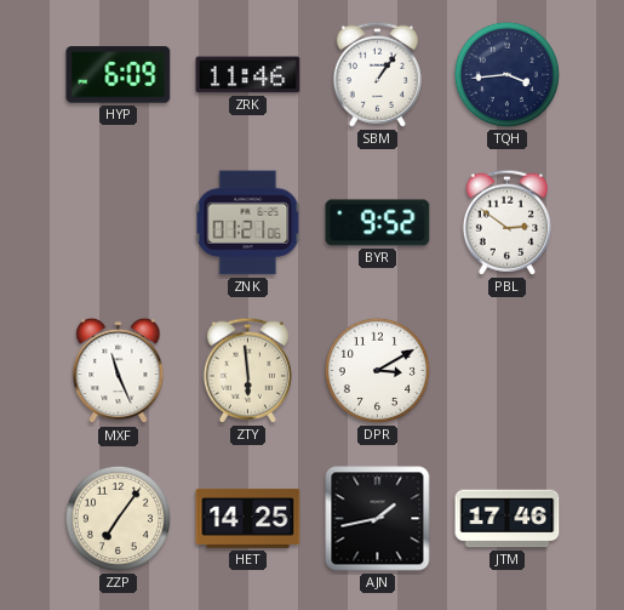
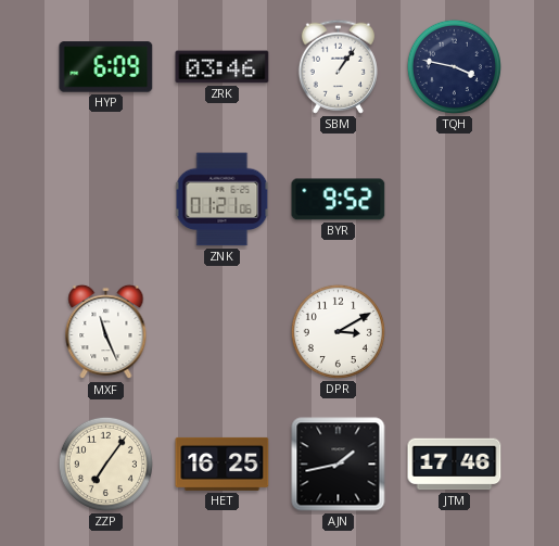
ZRK: 11:46 -> 03:46 (223, 67)
TQH: 3:44 -> 3:47 (454, 66)
PBL: 2:51 -> none (506, 222)
ZTY: 5:59 -> none (247, 370)
HET: 14:25 -> 16:25 (223, 464)
